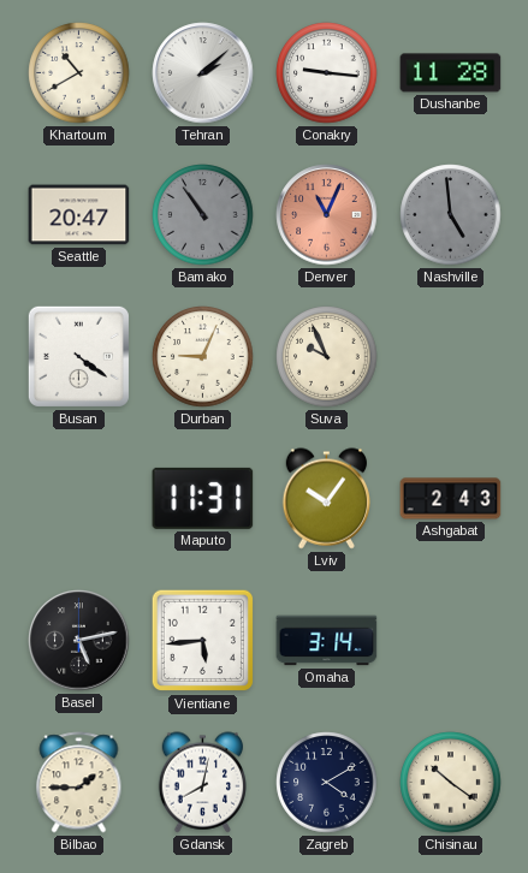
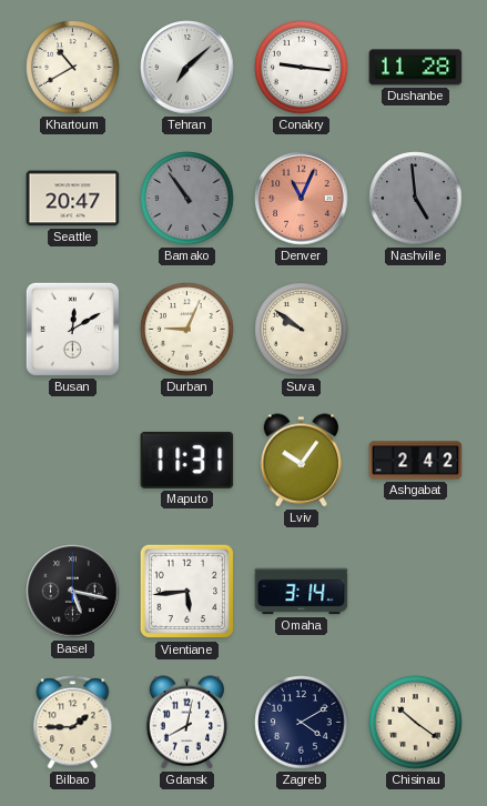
Tehran: 2:08 -> 7:08 (187, 68)
Busan: 4:21 -> 12:10 (72, 329)
Suva: 9:56 -> 9:51 (302, 330)
Ashgabat: 2:43 -> 2:42 (416, 461)
Basel: 5:13 -> 5:17 (73, 592)
